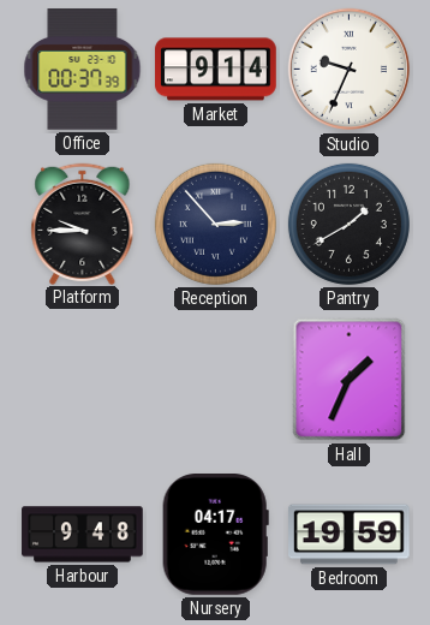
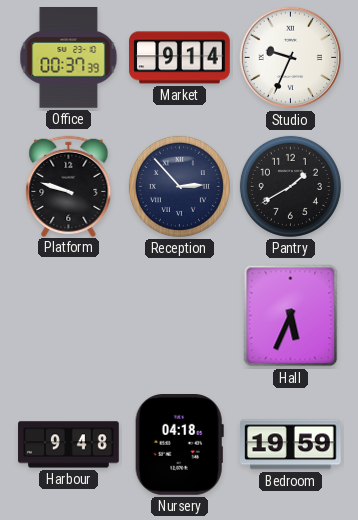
Platform: 9:45 -> 9:48 (69, 186)
Hall: 1:34 -> 5:34 (291, 316)
Nursery: 04:17 -> 04:18 (179, 445)
